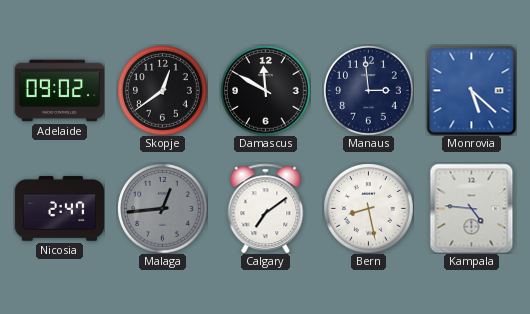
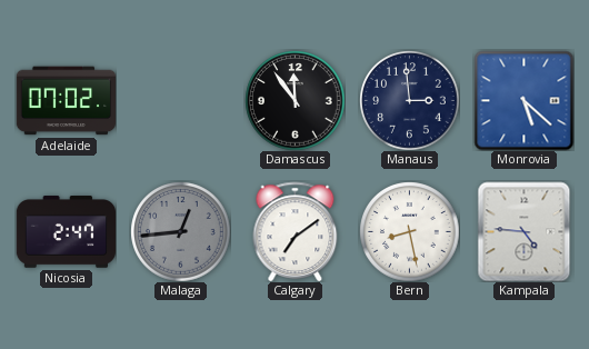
Adelaide: 09:02 -> 07:02 (66, 101)
Skopje: 12:39 -> none (162, 90)
Damascus: 11:50 -> 11:54 (294, 100)
